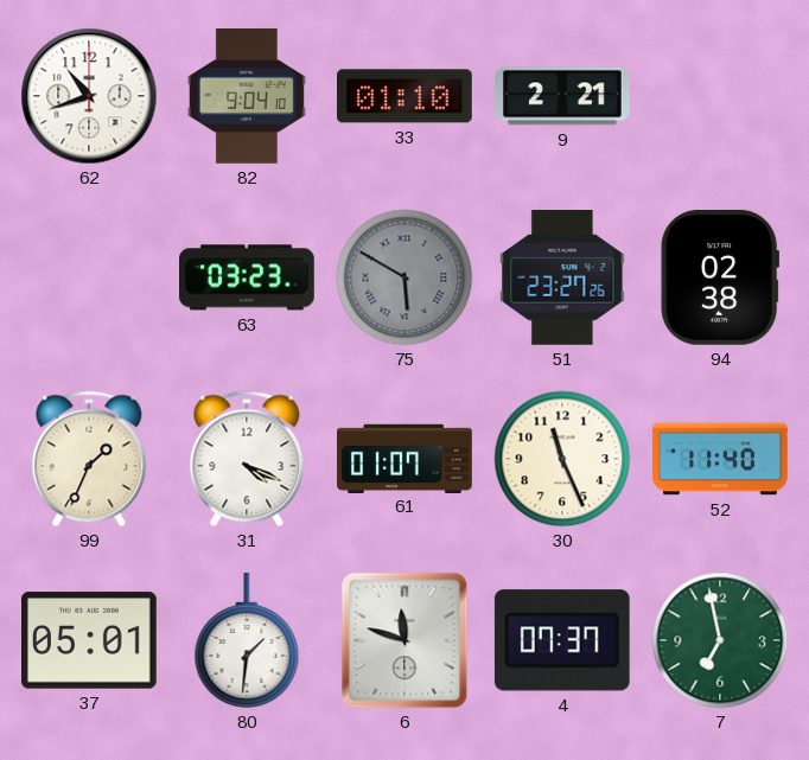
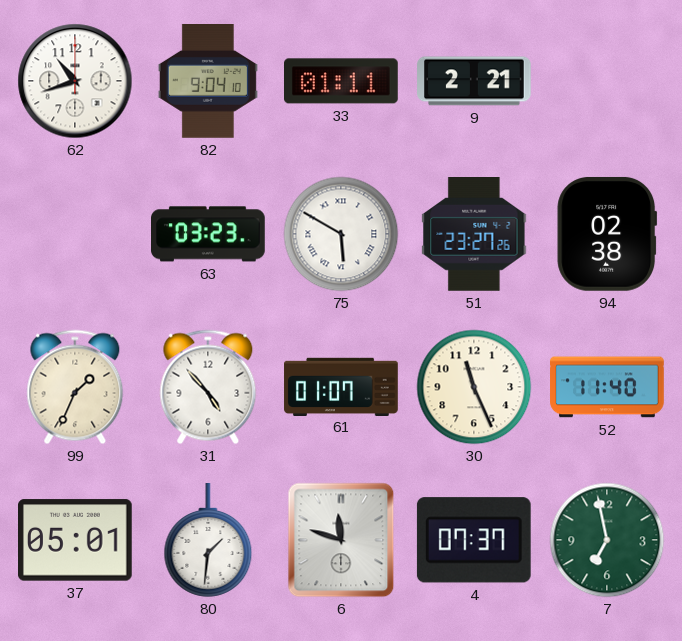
33: 01:10 -> 01:11 (342, 81)
75 dial: grey -> white (341, 234)
31: 4:19 -> 4:53 (208, 387)
